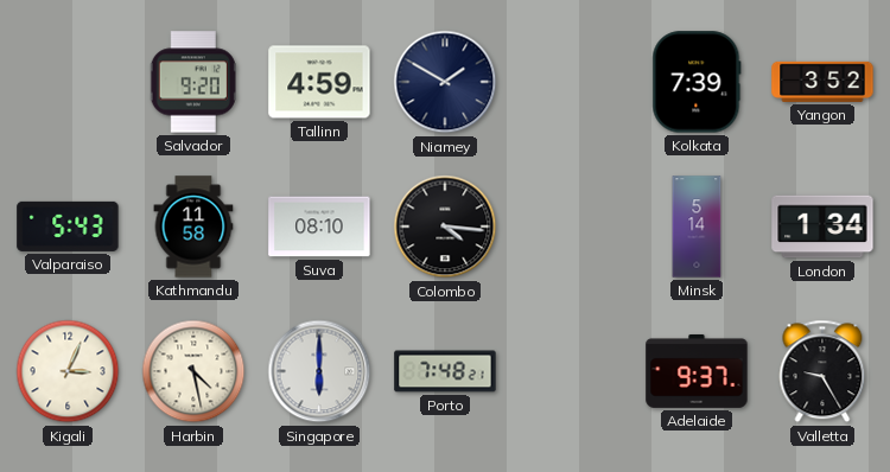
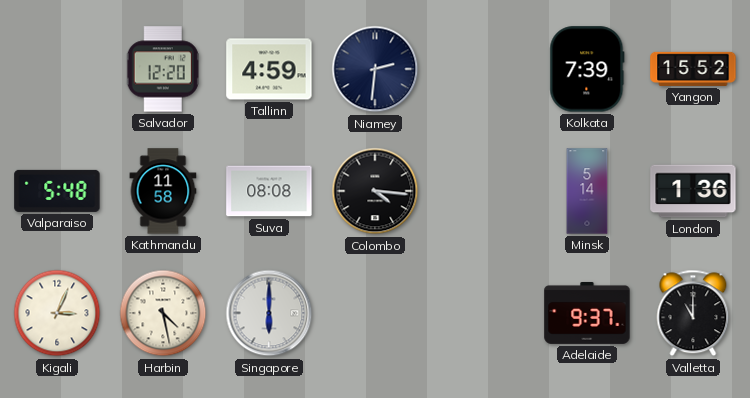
Salvador: 9:20 -> 12:20 (163, 69)
Niamey: 1:50 -> 2:31 (375, 69)
Yangon: 3:52 -> 15:52 (693, 69)
Valparaiso: 5:43 -> 5:48 (57, 191)
Suva: 08:10 -> 08:08 (269, 191)
London: 1:34 -> 1:36 (693, 191)
Porto: 7:48 -> none (445, 371)
Valletta: 9:25 -> 11:00 (693, 313)
